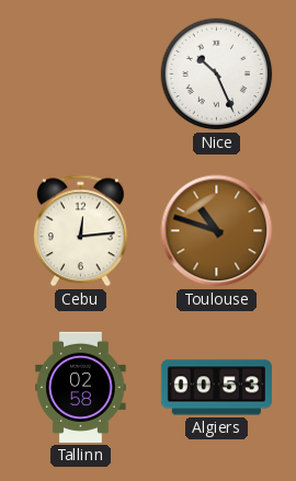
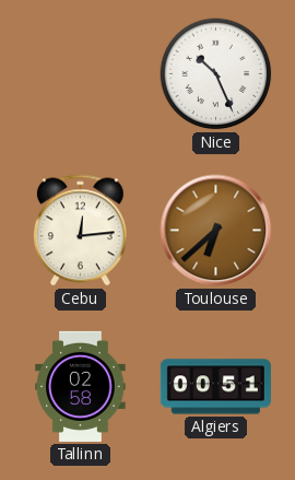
Toulouse: 10:48 -> 6:38 (216, 231)
Algiers: 00:53 -> 00:51 (215, 387)
